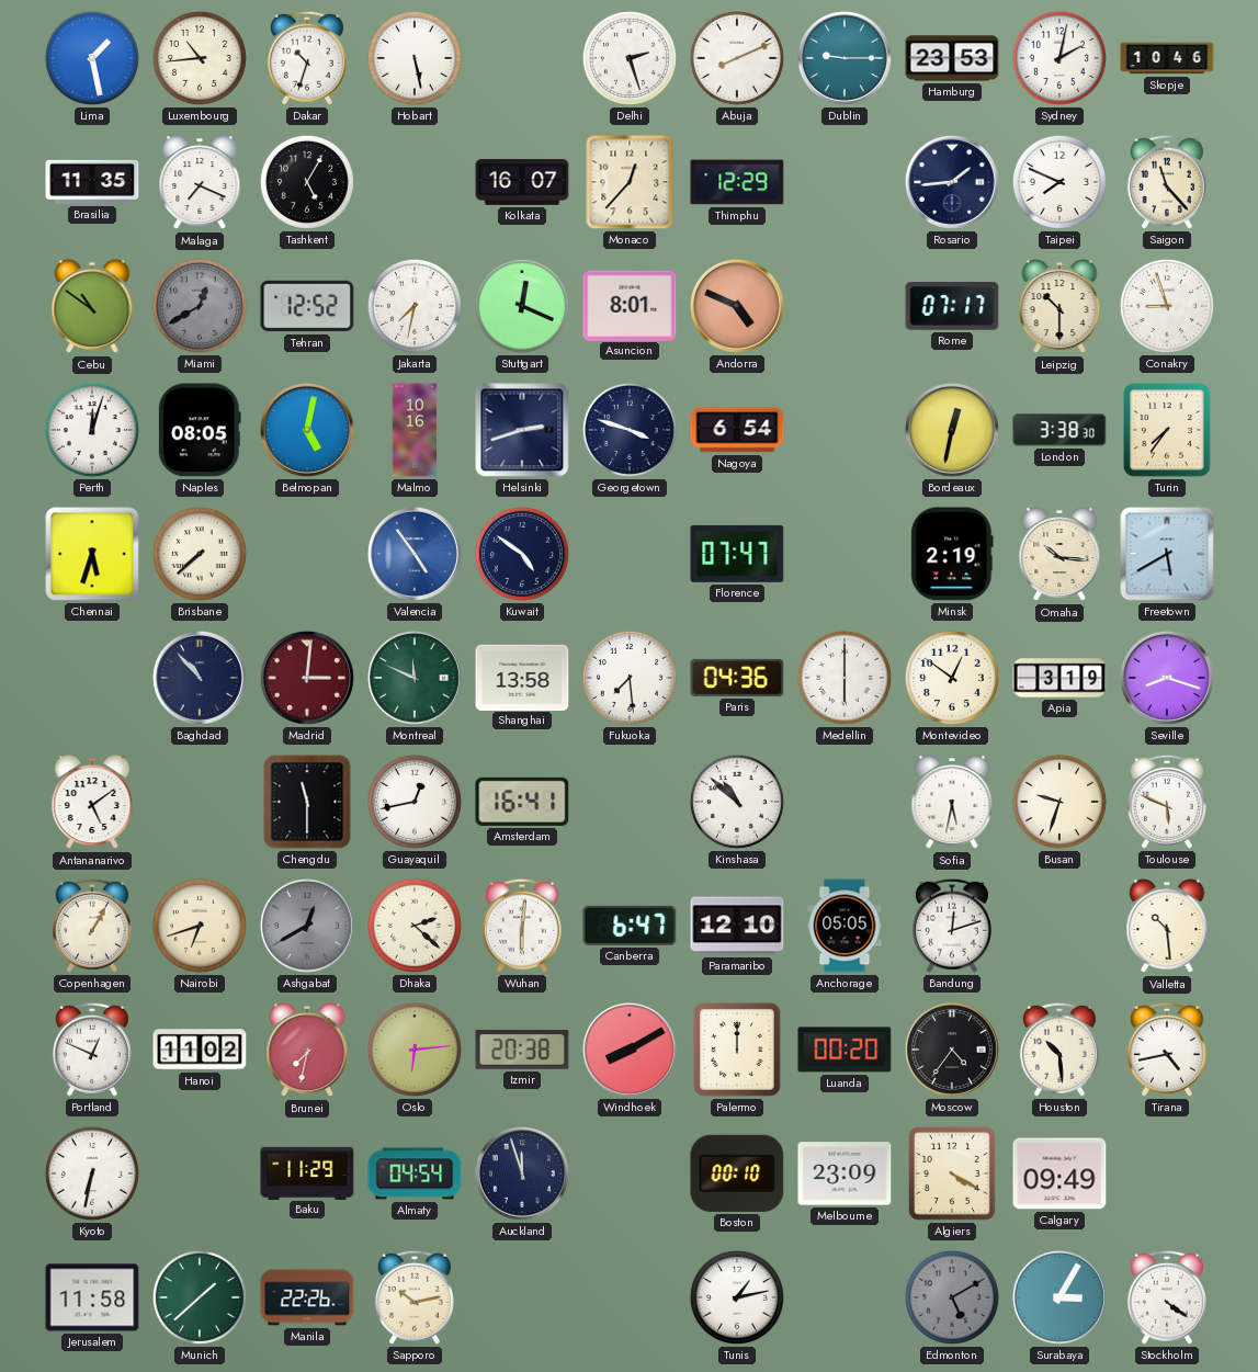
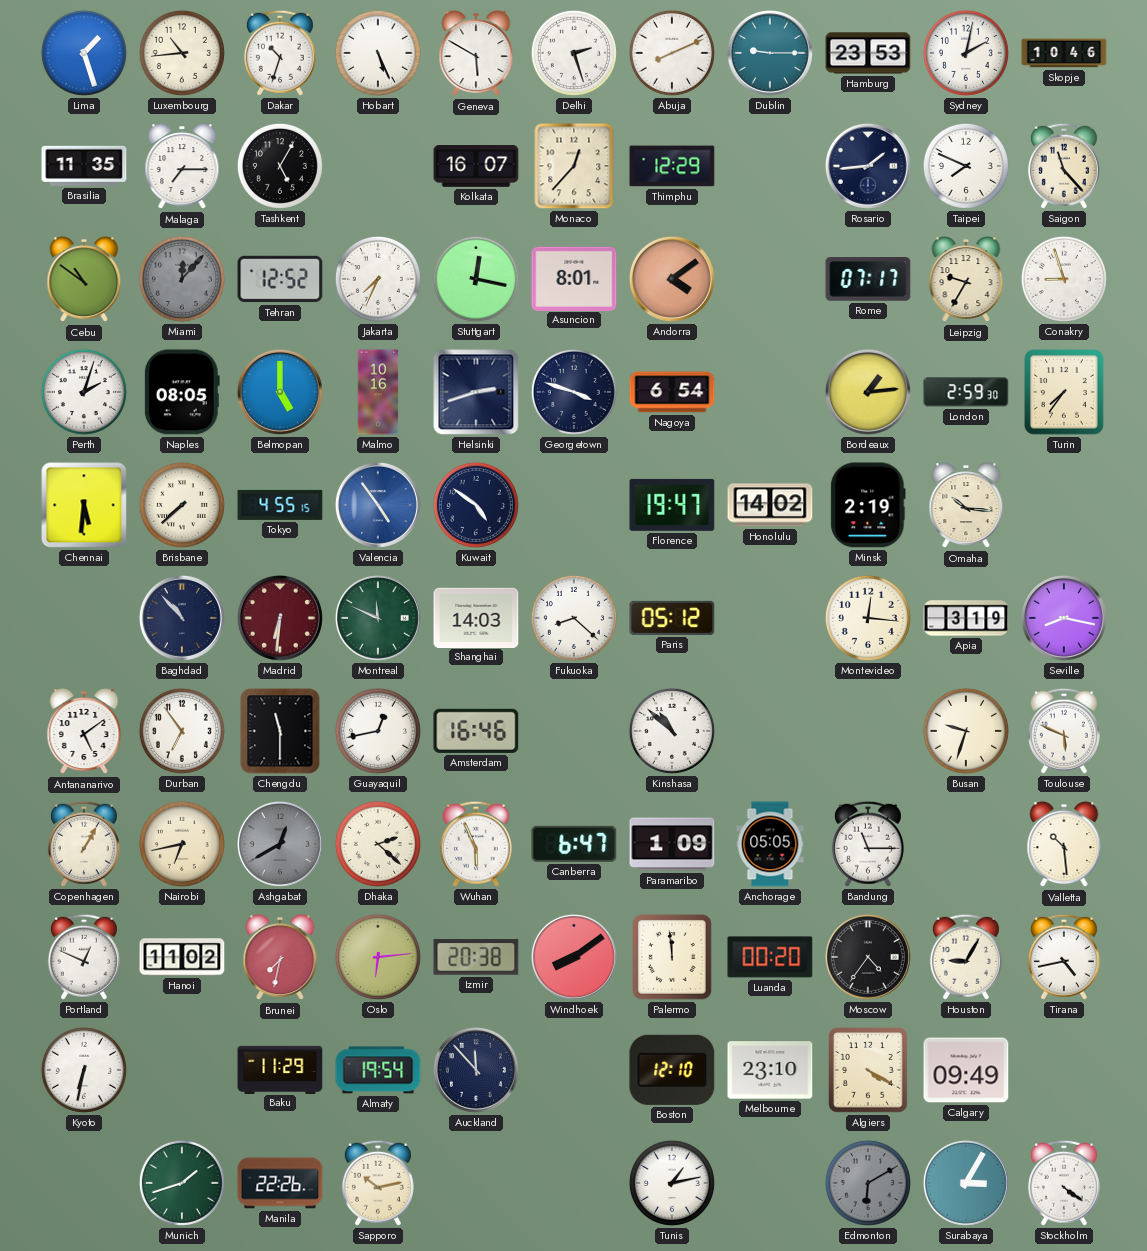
Lima: 1:28 -> 1:27 (84, 53)
Hobart: 5:28 -> 5:26 (378, 53)
Geneva: none -> 5:50 (476, 54)
Malaga: 7:19 -> 7:15 (182, 167)
Miami: 12:40 -> 12:07 (182, 279)
Jakarta: 7:32 -> 7:34 (378, 279)
Stuttgart: 12:19 -> 12:17 (476, 279)
Andorra: 4:49 -> 4:09 (672, 279)
Leipzig: 10:30 -> 9:35 (966, 280)
Perth: 12:03 -> 2:03 (84, 392)
Belmopan: 5:02 -> 5:00 (280, 392)
Bordeaux: 12:32 -> 1:14 (868, 392)
London: 3:38 -> 2:59 (966, 392)
Chennai: 5:33 -> 5:31 (84, 505)
Tokyo: none -> 4:55 (280, 505)
Florence: 07:47 -> 19:47 (672, 505)
Honolulu: none -> 14:02 (770, 505)
Freetown: 5:40 -> none (1167, 554)
Madrid: 3:01 -> 6:31 (280, 618)
Shanghai: 13:58 -> 14:03 (476, 617)
Fukuoka: 7:29 -> 8:22 (574, 618)
Paris: 04:36 -> 05:12 (672, 618)
Medellin: 6:00 -> none (845, 678)
Montevideo: 12:51 -> 12:16 (868, 618)
Seville: 8:18 -> 8:17 (1064, 618)
Durban: none -> 6:54 (182, 731)
Amsterdam: 16:41 -> 16:46 (476, 731)
Sofia: 5:32 -> none (952, 803)
Nairobi: 6:42 -> 6:43 (182, 844)
Wuhan: 6:01 -> 5:56 (476, 844)
Paramaribo: 12:10 -> 1:09 (672, 844)
Bandung: 12:12 -> 11:15 (868, 844)
Windhoek: 8:10 -> 8:09 (574, 957)
Palermo: 12:00 -> 11:59 (672, 957)
Houston: 10:29 -> 9:05 (966, 957)
Almaty: 04:54 -> 19:54 (378, 1070)
Auckland: 11:57 -> 11:53 (476, 1070)
Boston: 00:10 -> 12:10 (672, 1070)
Melbourne: 23:09 -> 23:10 (770, 1070)
Jerusalem: 11:58 -> none (92, 1297)
Munich: 1:38 -> 1:42 (182, 1183)
Edmonton: 5:10 -> 6:10 (868, 1183)
